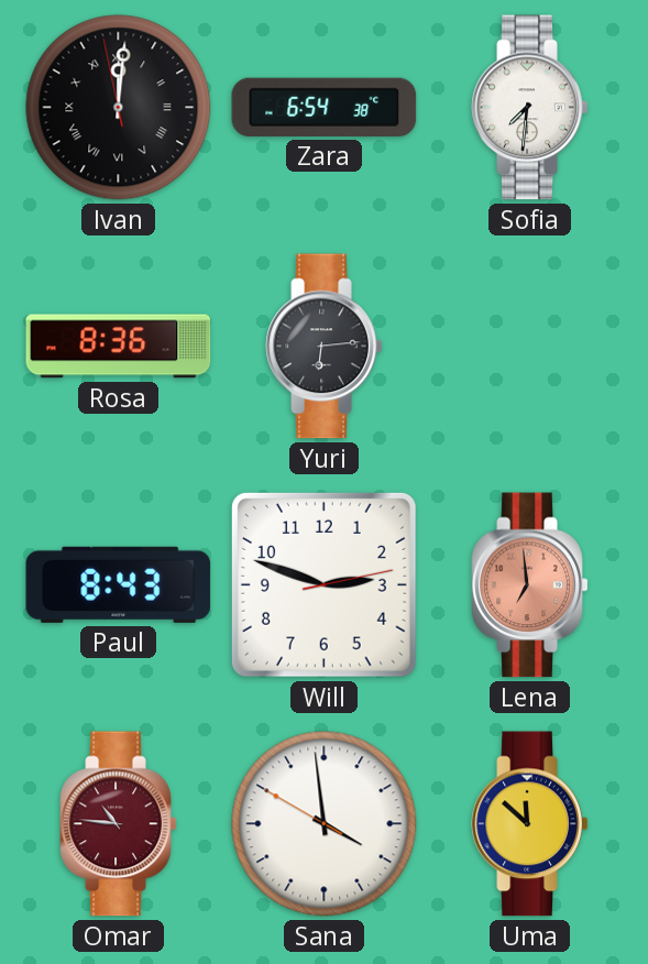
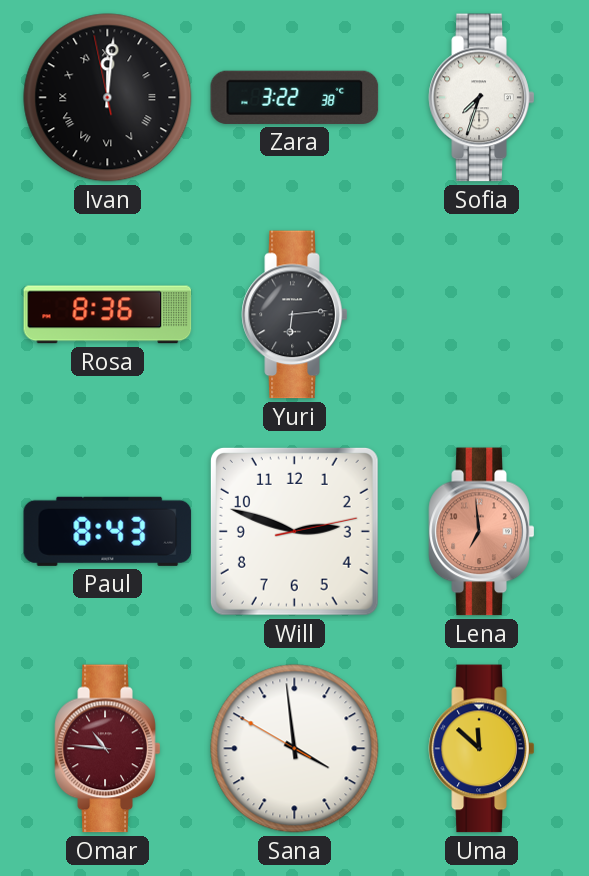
Zara: 6:54 -> 3:22 (295, 97)
Sofia: 7:31 -> 7:33 (482, 98)
